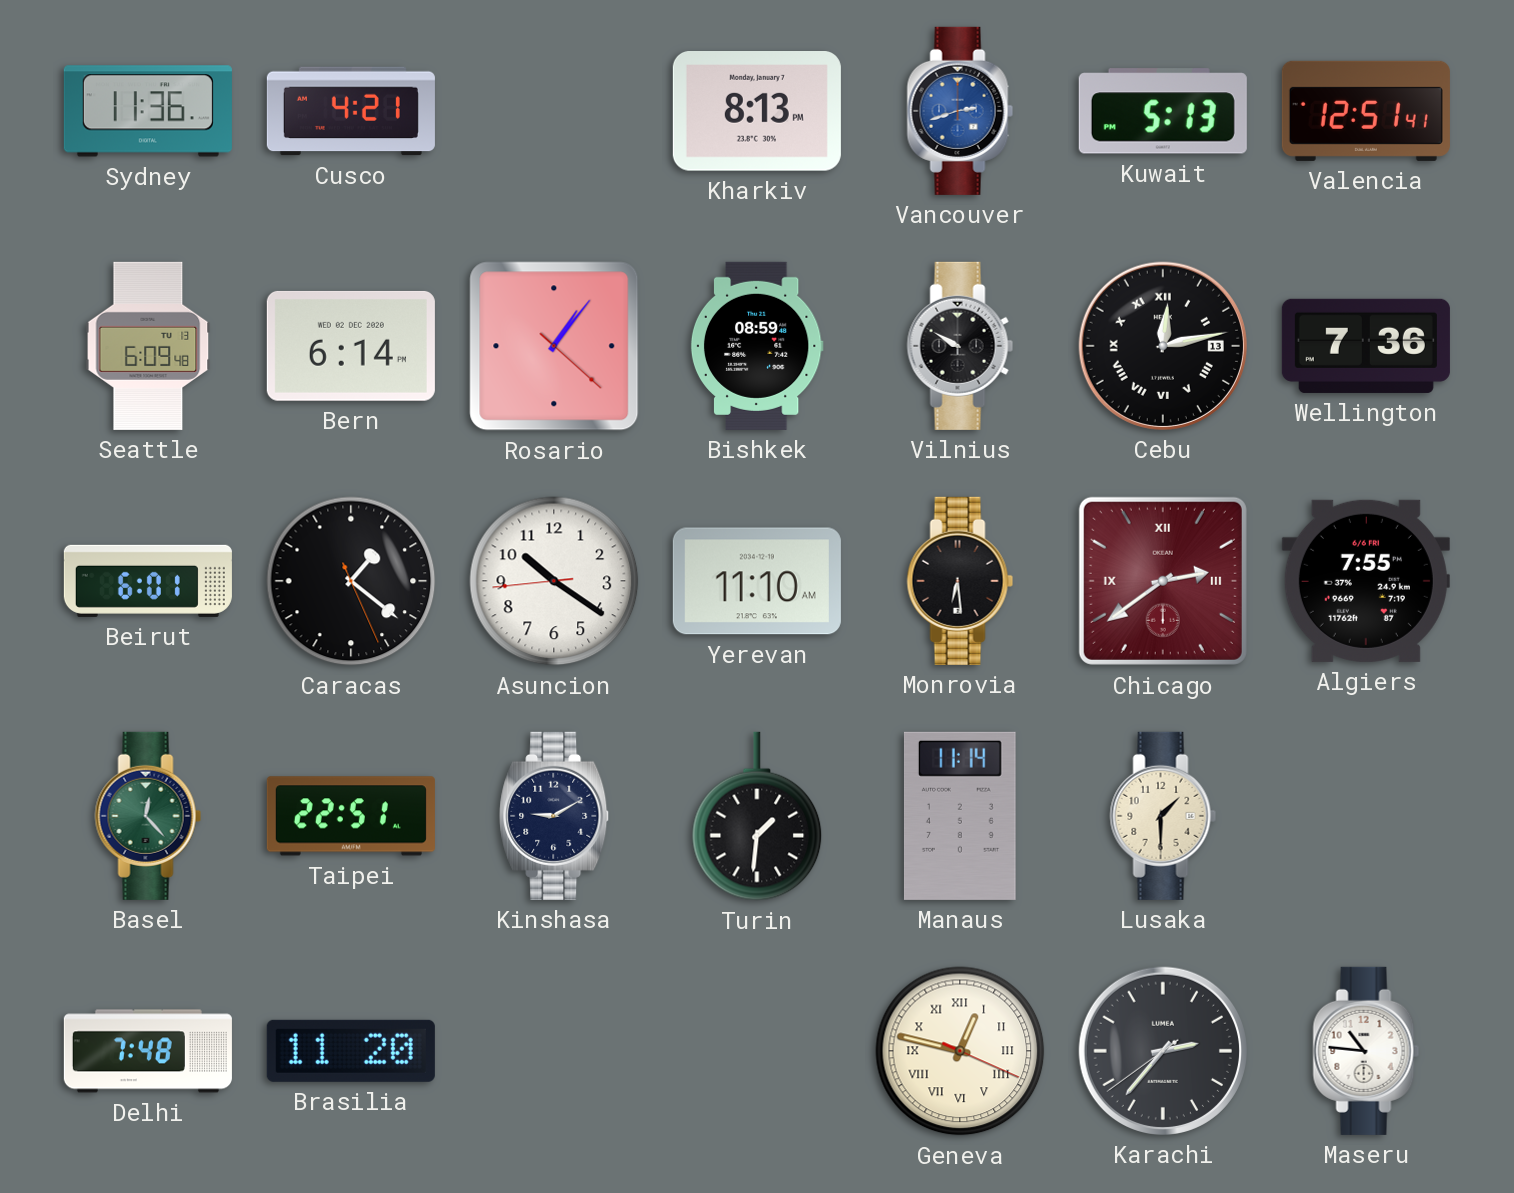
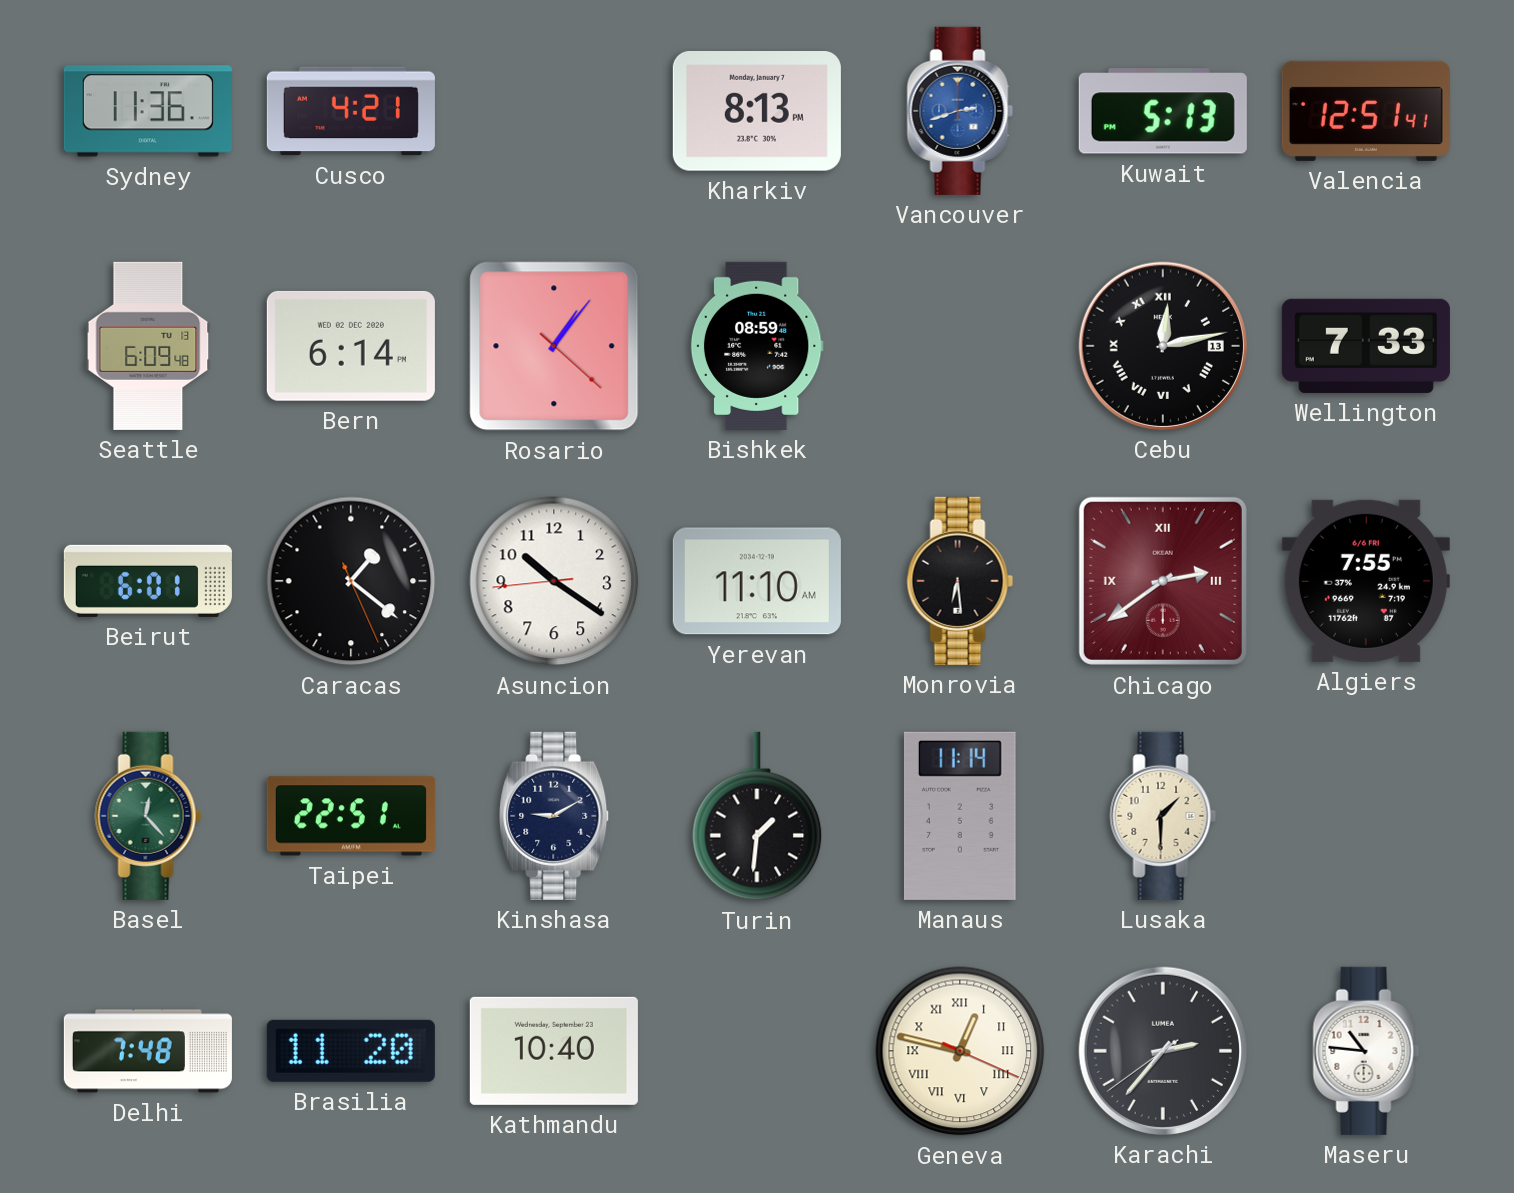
Vilnius: 9:50 -> none (960, 346)
Wellington: 7:36 -> 7:33 (1366, 346)
Kathmandu: none -> 10:40 (554, 1051)
